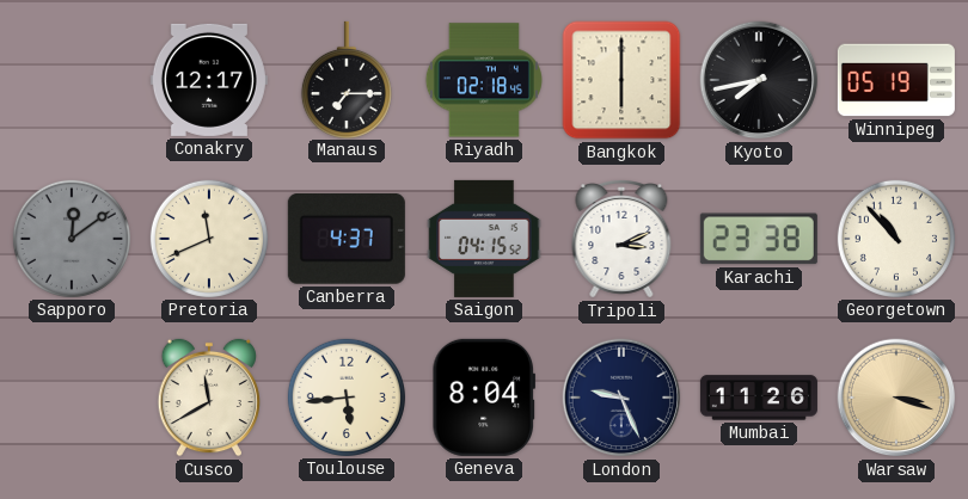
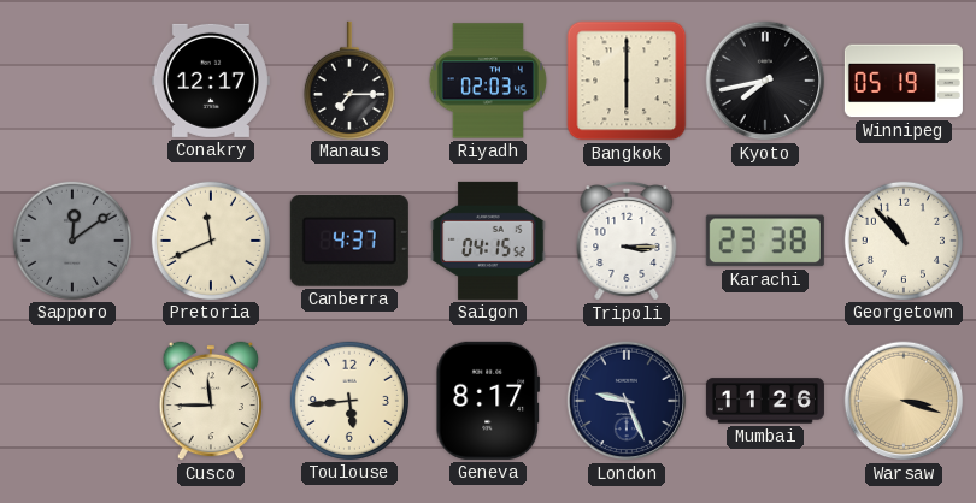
Riyadh: 02:18 -> 02:03 (488, 81)
Tripoli: 3:11 -> 3:15 (627, 242)
Cusco: 11:40 -> 11:45 (210, 401)
Geneva: 8:04 -> 8:17 (487, 401)
